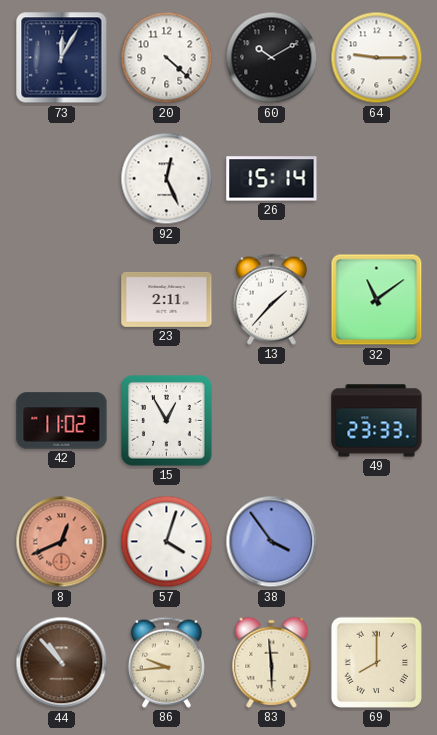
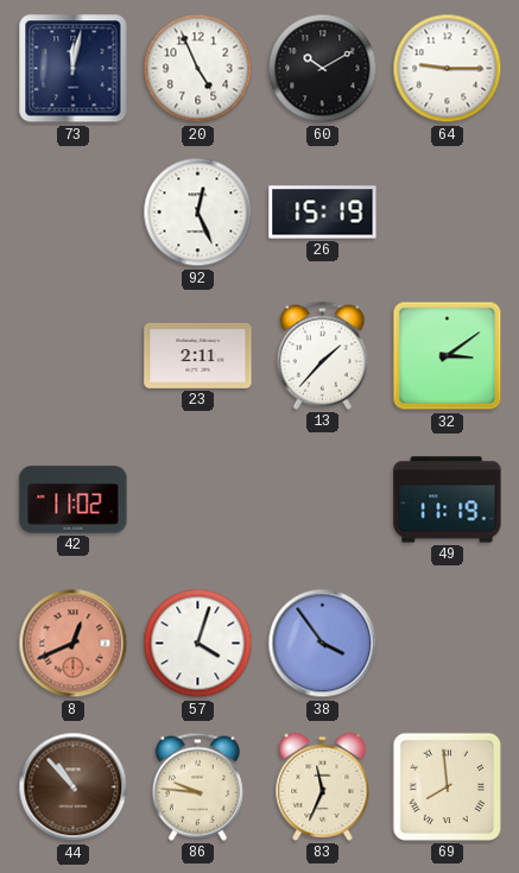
73: 12:05 -> 12:02 (74, 69)
20: 4:22 -> 4:56 (198, 69)
26: 15:14 -> 15:19 (323, 213)
32: 11:09 -> 3:09 (448, 356)
15: 12:55 -> none (167, 421)
49: 23:33 -> 11:19 (448, 500)
86: 9:44 -> 9:46 (197, 786)
83: 5:59 -> 11:34 (323, 786)
69: 8:00 -> 7:59 (447, 786)
